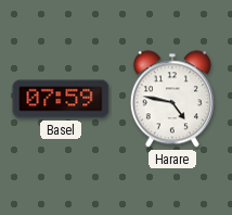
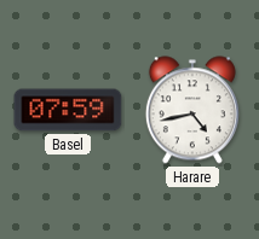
Harare: 4:47 -> 4:43 (192, 110)
